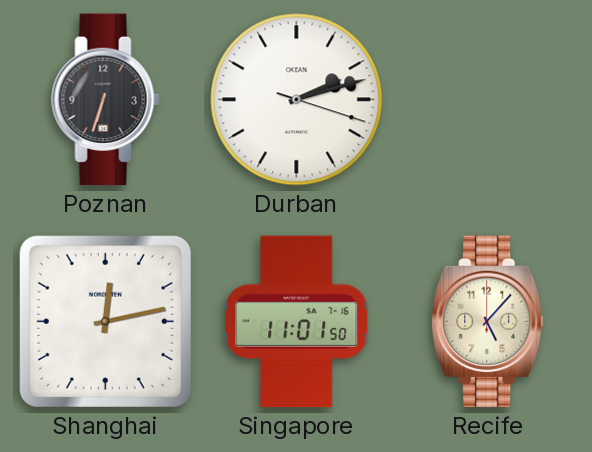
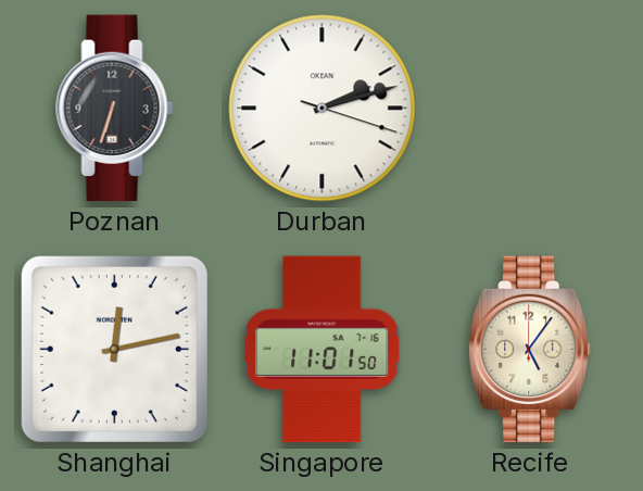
Recife: 5:07 -> 5:06 (530, 350)
